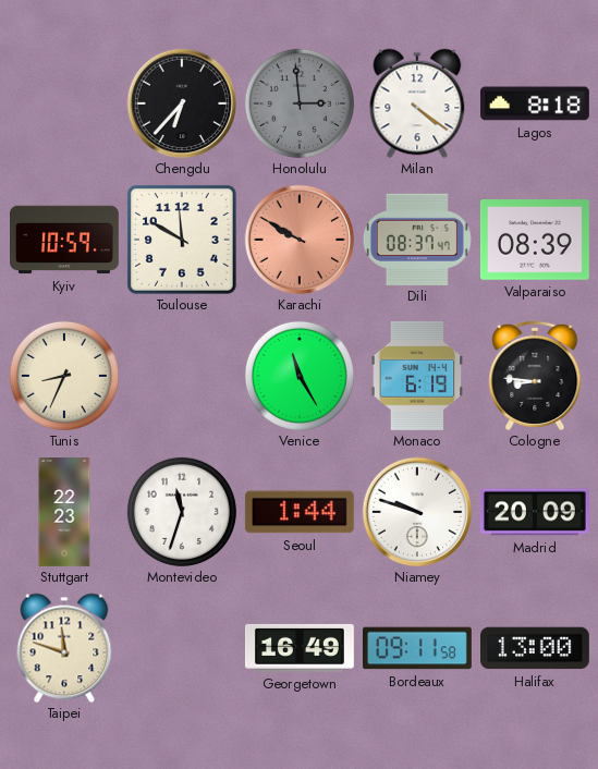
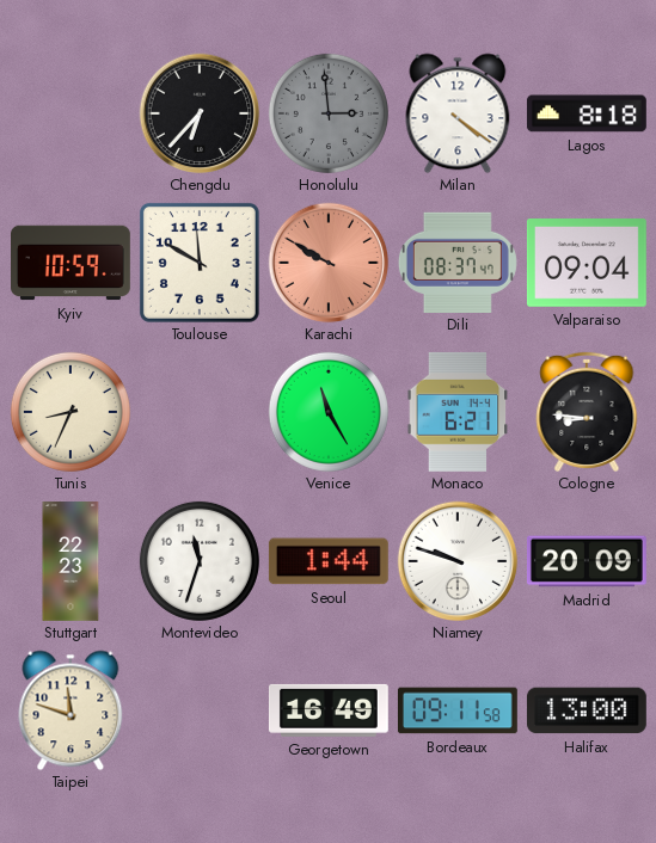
Valparaiso: 08:39 -> 09:04 (587, 264)
Monaco: 6:19 -> 6:21 (458, 412)
